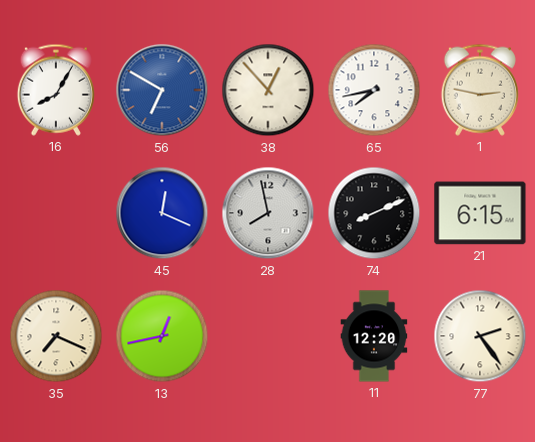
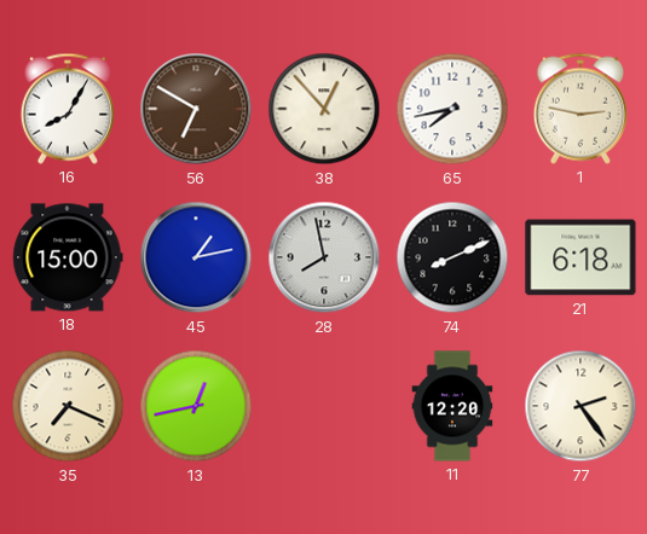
56 dial: blue -> brown (196, 109)
18: none -> 15:00 (68, 257)
45: 12:19 -> 1:13 (196, 257)
21: 6:15 -> 6:18 (580, 257)
